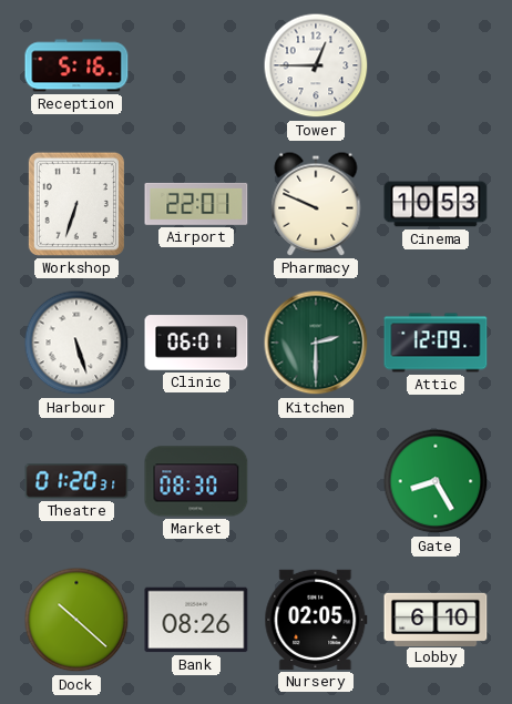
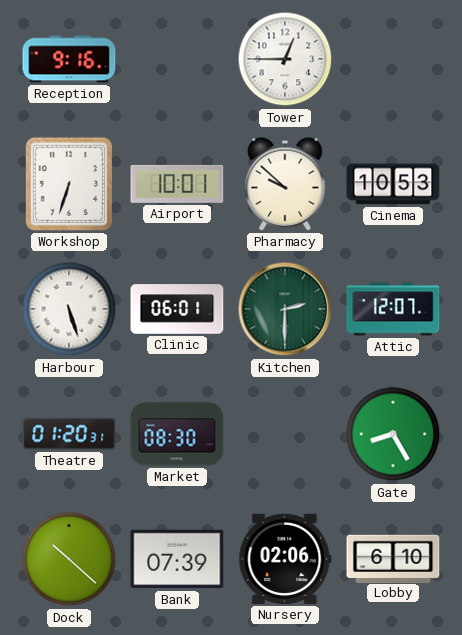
Reception: 5:16 -> 9:16 (69, 59)
Airport: 22:01 -> 10:01 (177, 184)
Pharmacy: 9:49 -> 9:52 (285, 184)
Attic: 12:09 -> 12:07 (393, 309)
Bank: 08:26 -> 07:39 (177, 559)
Nursery: 02:05 -> 02:06 (285, 559)
